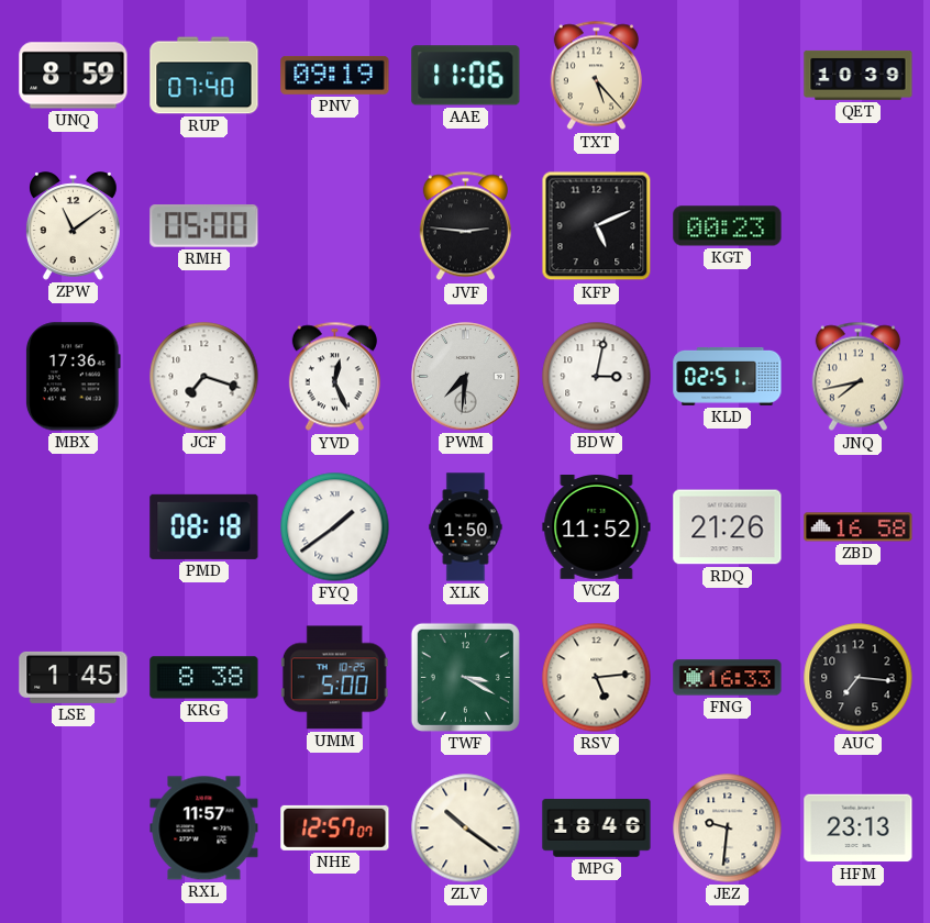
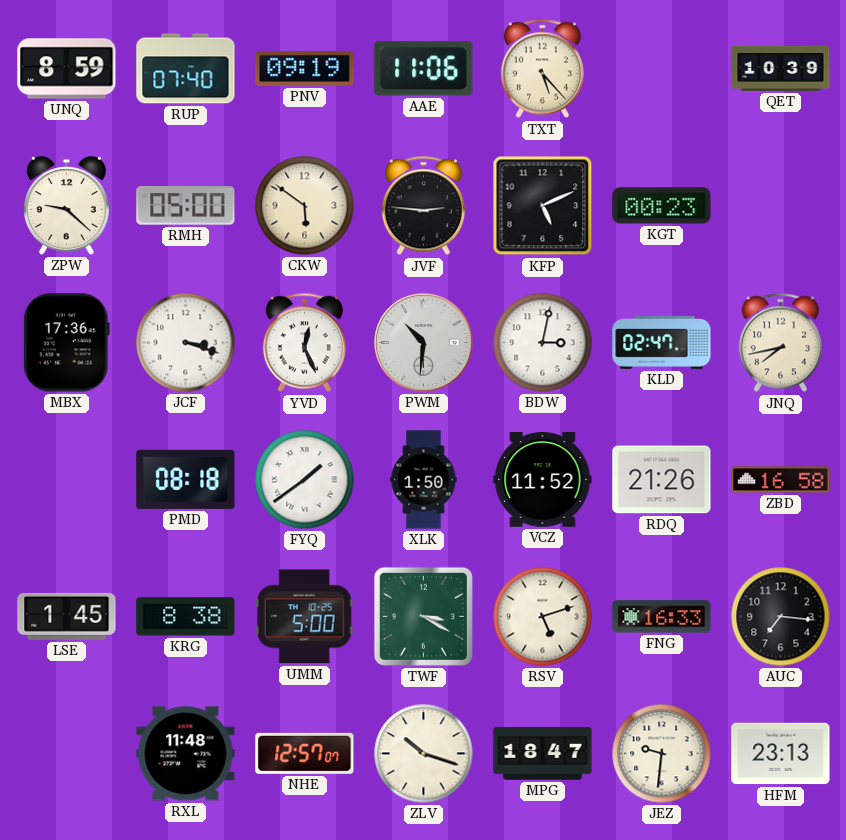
ZPW: 11:09 -> 9:22 (66, 206)
CKW: none -> 5:51 (305, 206)
JCF: 7:18 -> 3:18 (186, 343)
PWM: 7:31 -> 10:31 (424, 343)
KLD: 02:51 -> 02:47 (662, 342)
RSV: 5:14 -> 5:12 (543, 617)
RXL: 11:57 -> 11:48 (186, 754)
ZLV: 10:21 -> 10:18 (424, 754)
MPG: 18:46 -> 18:47 (543, 754)
